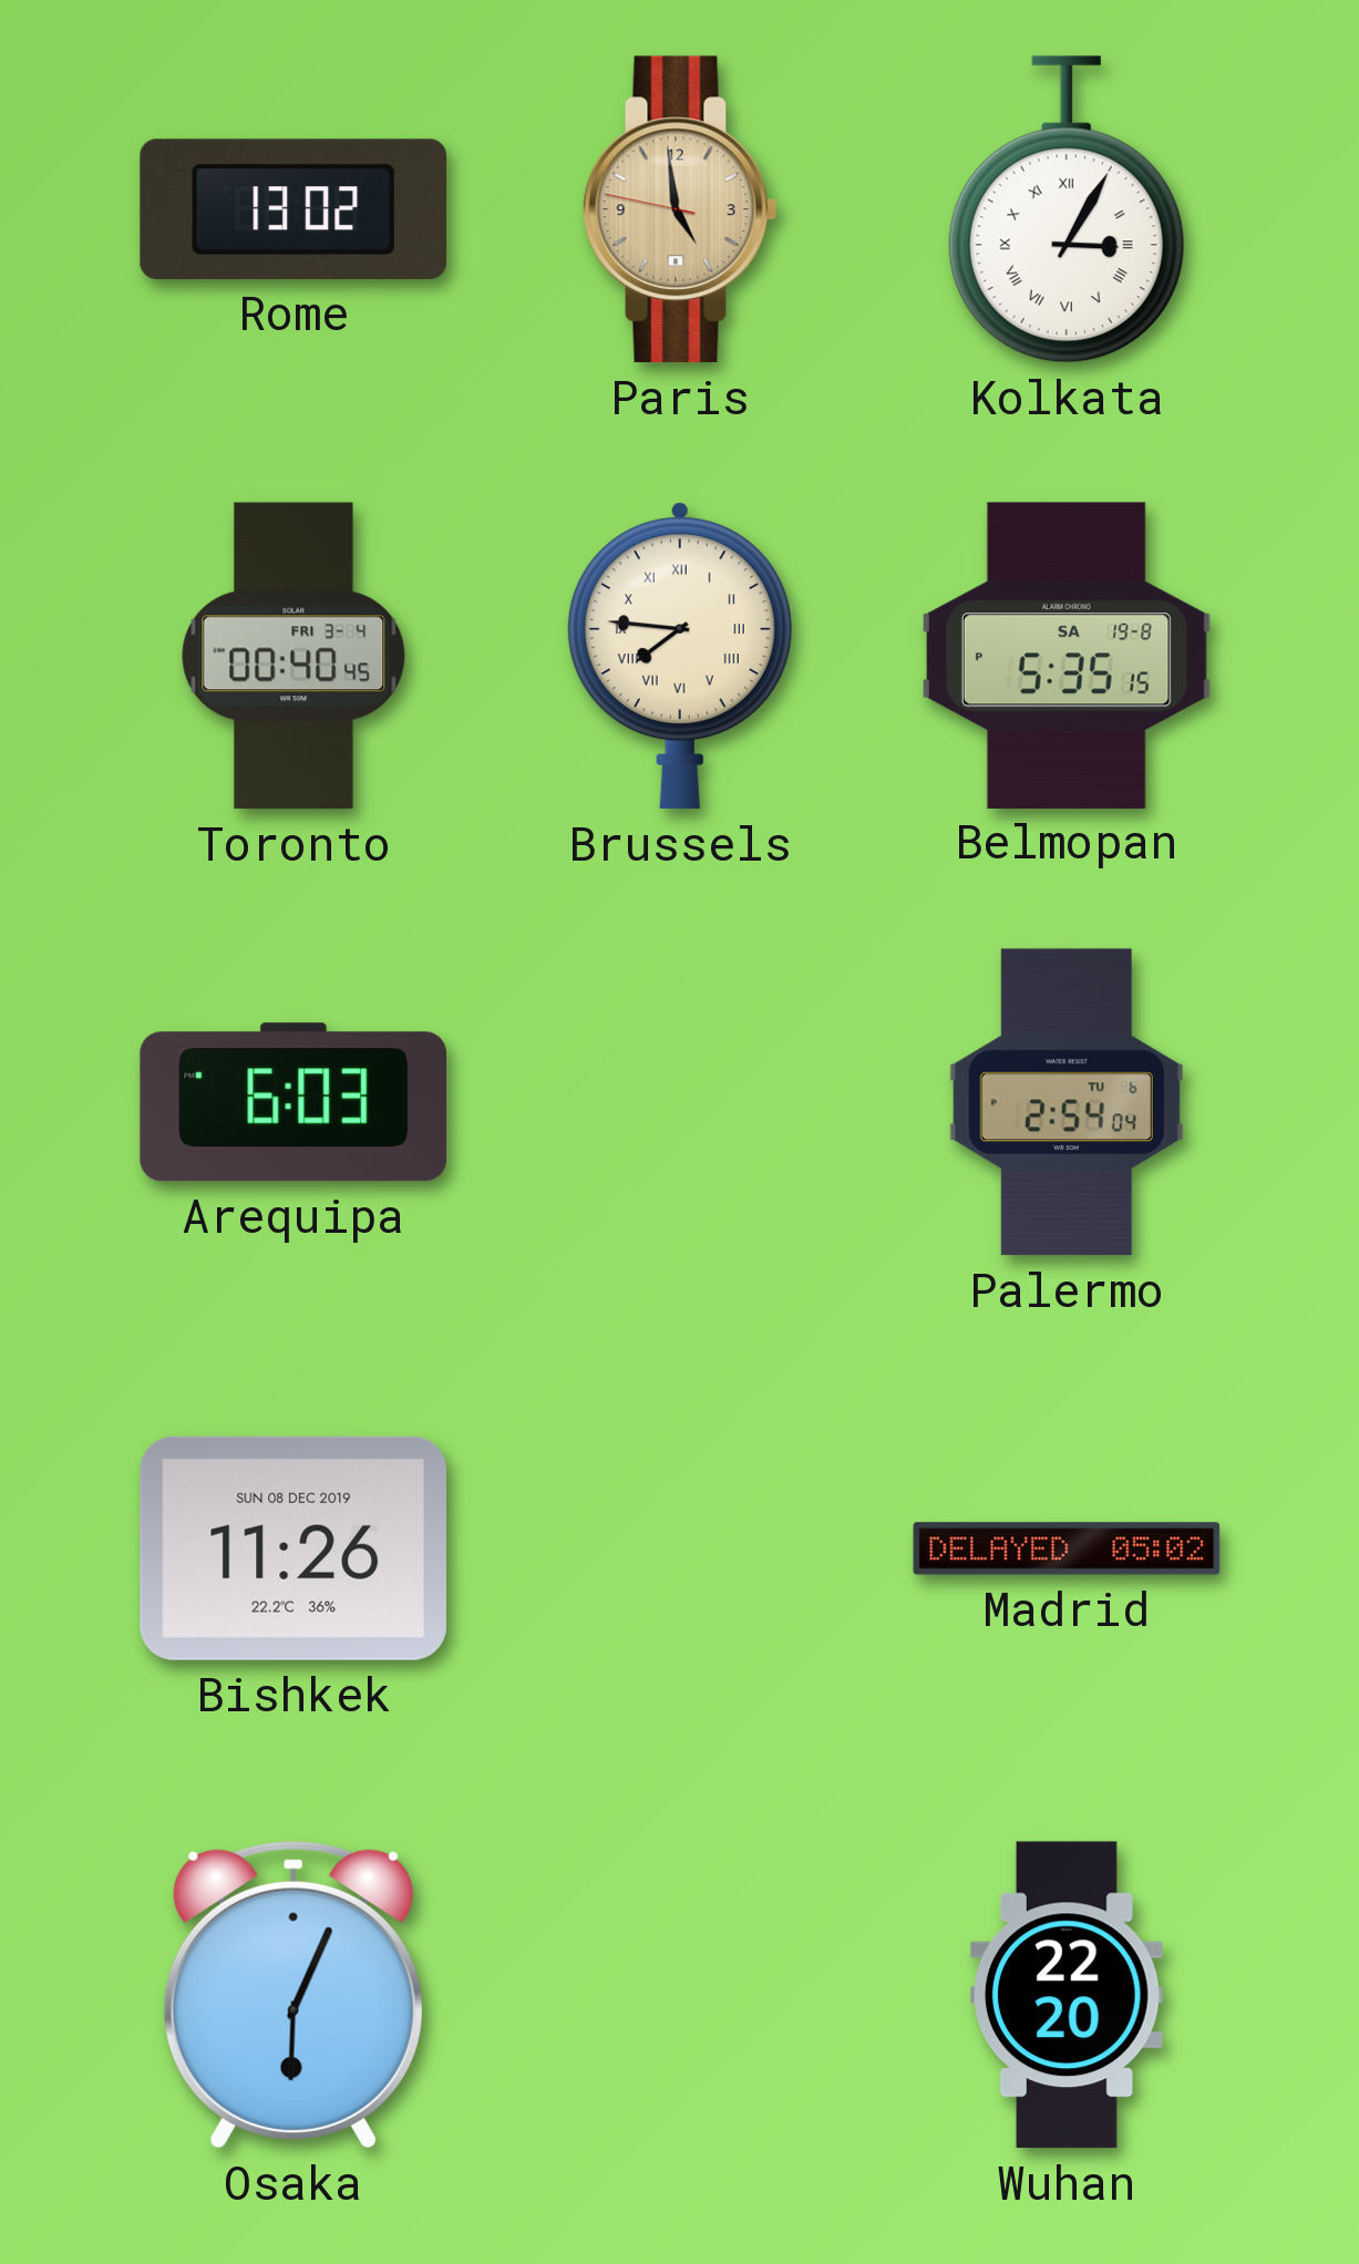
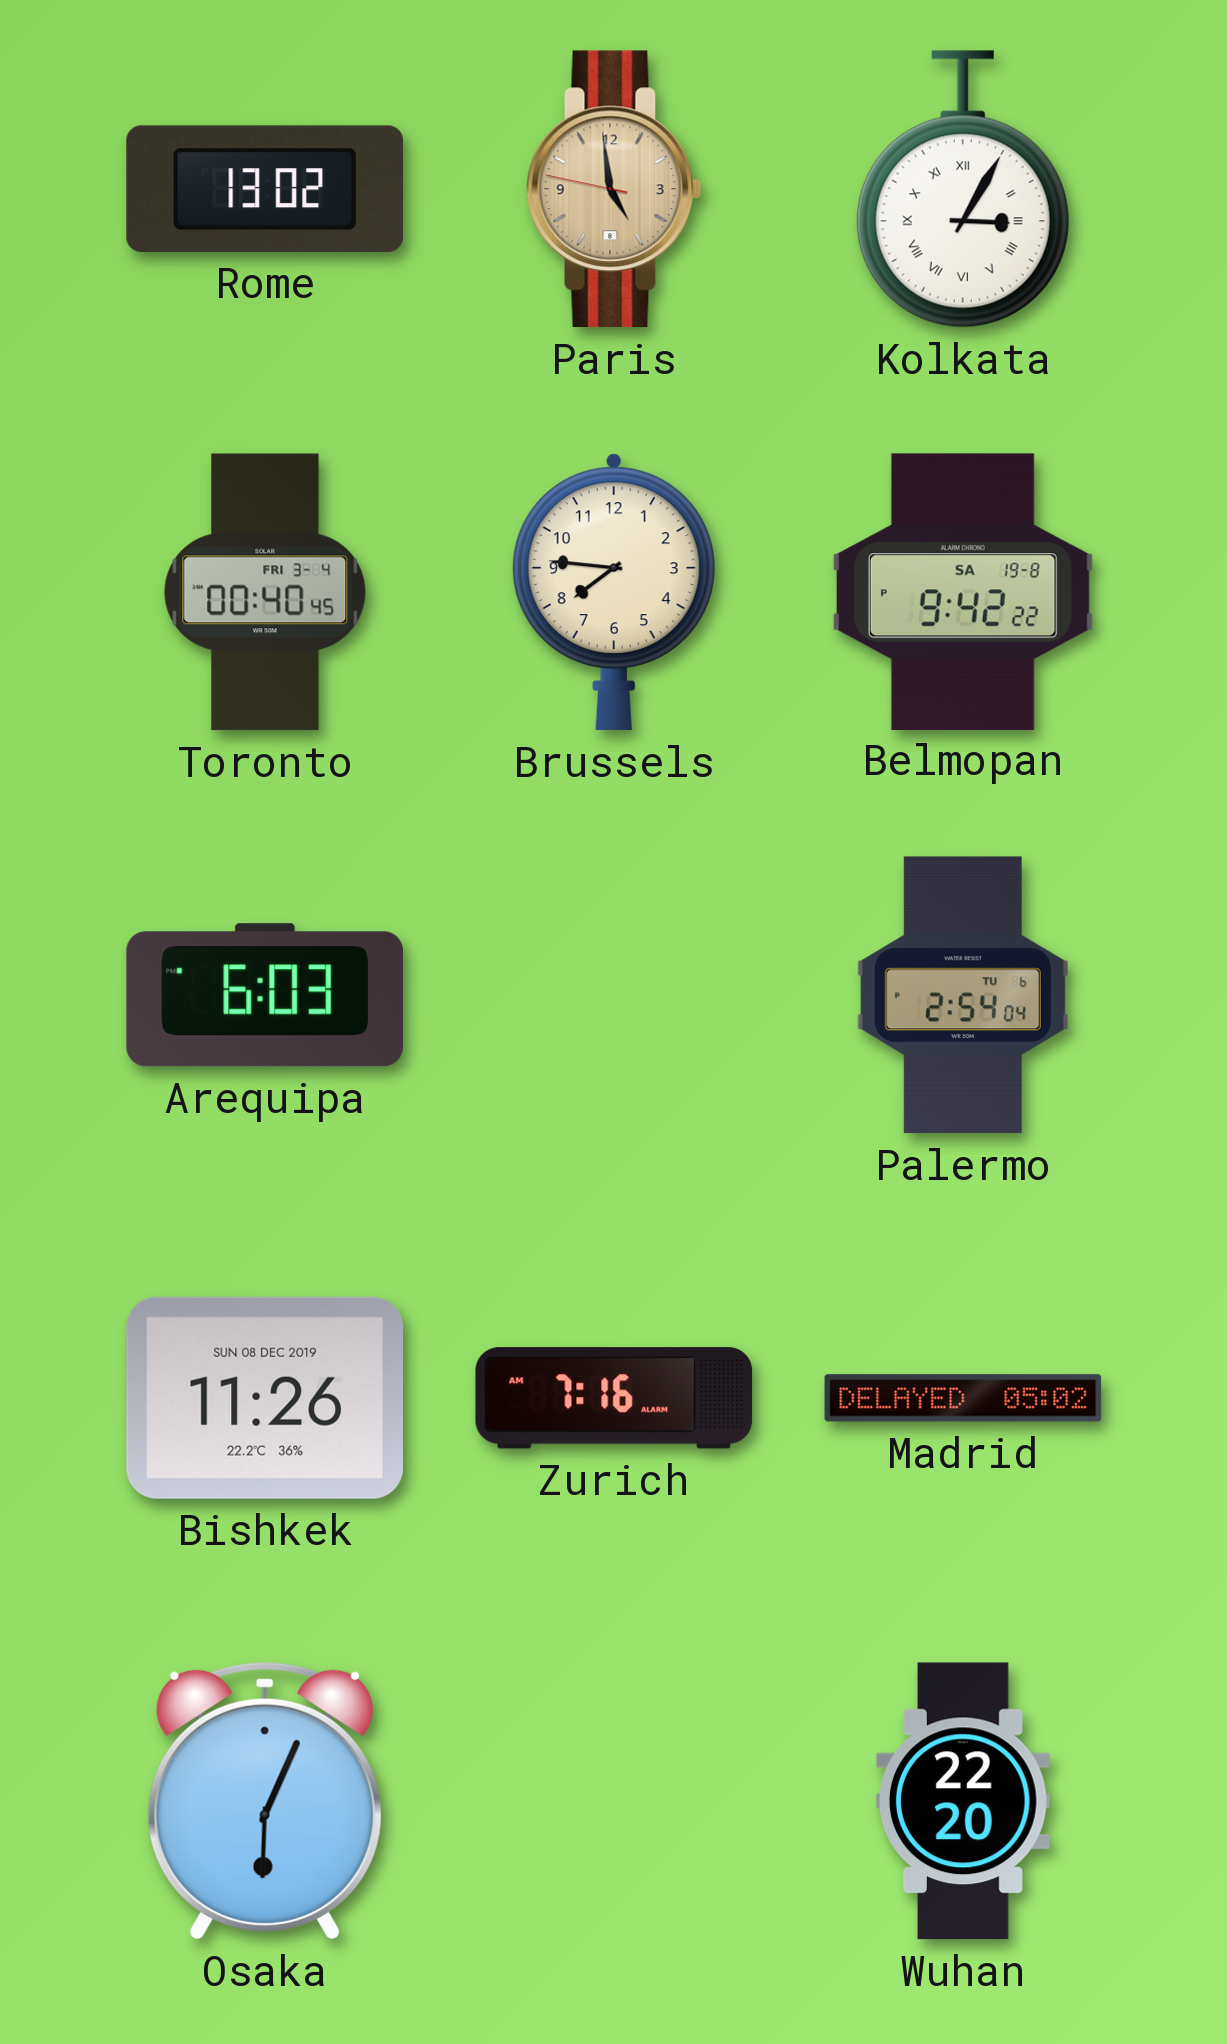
Brussels numerals: Roman -> Arabic (614, 592)
Belmopan: 5:35 -> 9:42 (963, 591)
Zurich: none -> 7:16 (614, 1398)
